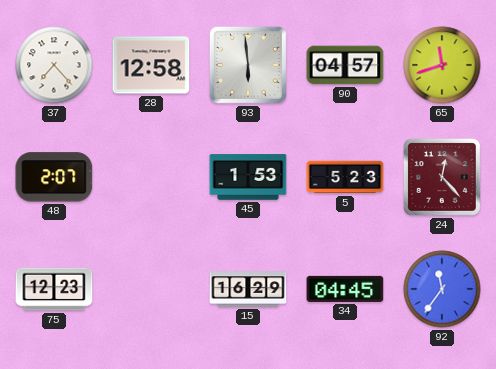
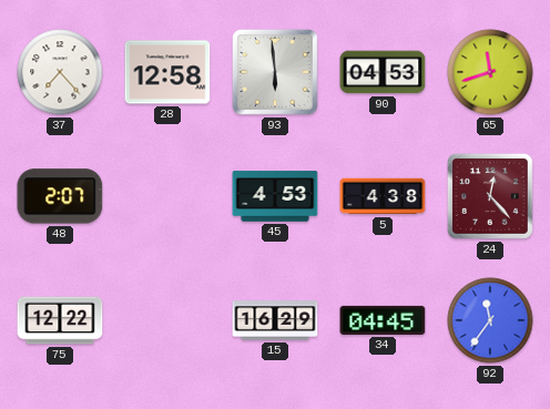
90: 04:57 -> 04:53 (383, 72)
45: 1:53 -> 4:53 (275, 196)
5: 5:23 -> 4:38 (383, 196)
75: 12:23 -> 12:22 (60, 320)
